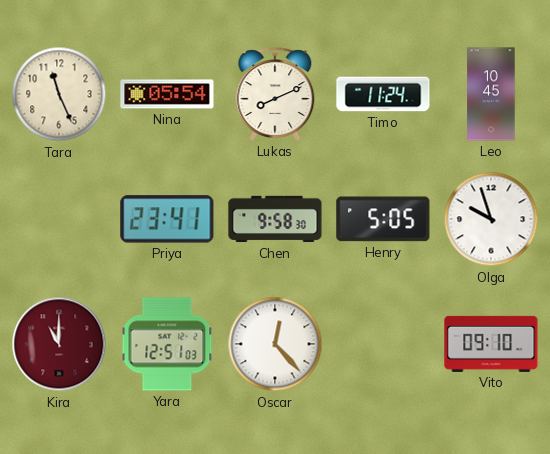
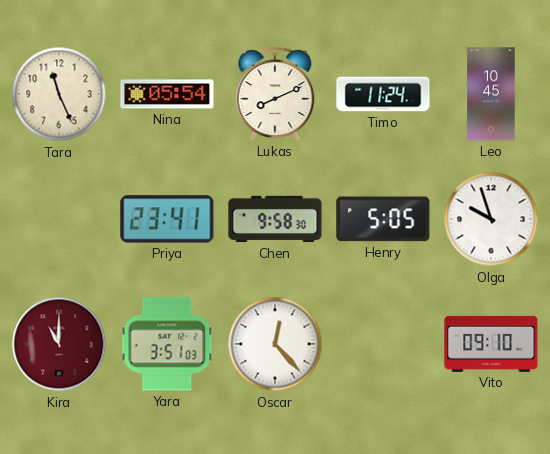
Yara: 12:51 -> 3:51 (167, 344)
